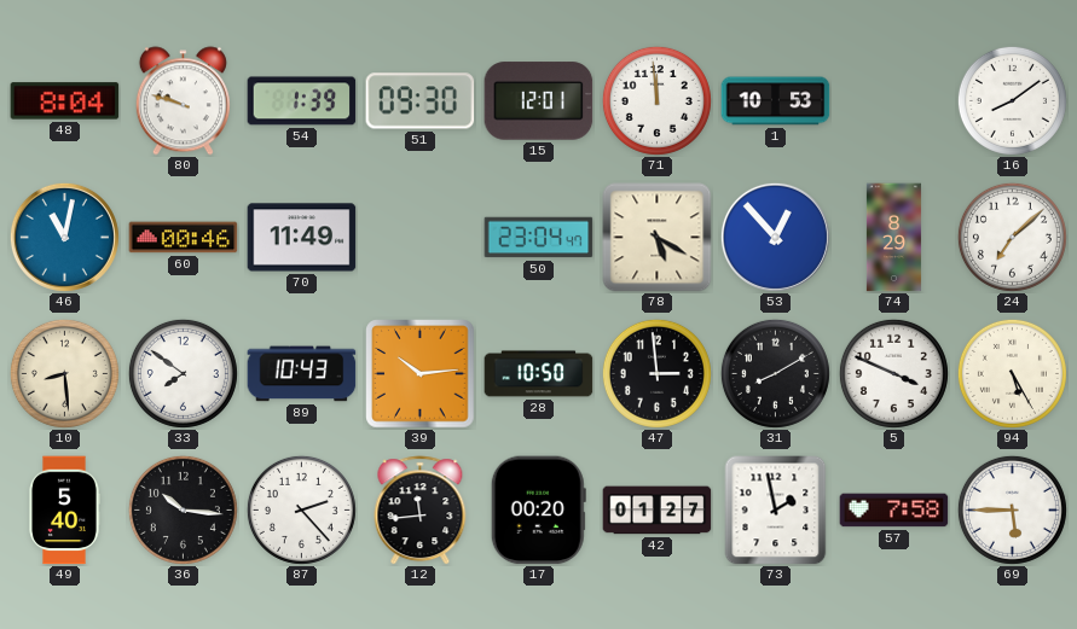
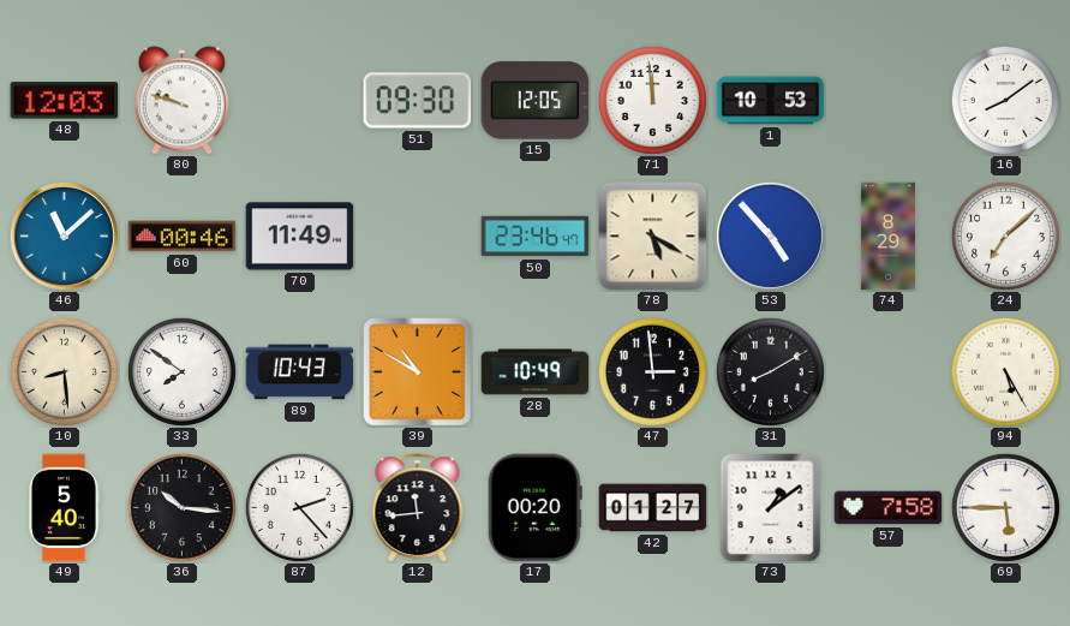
48: 8:04 -> 12:03 (65, 101)
54: 1:39 -> none (302, 101)
15: 12:01 -> 12:05 (536, 101)
46: 11:02 -> 11:08 (64, 236)
50: 23:04 -> 23:46 (536, 237)
53: 12:53 -> 4:53 (770, 236)
39: 10:14 -> 10:50 (418, 372)
28: 10:50 -> 10:49 (536, 372)
5: 3:49 -> none (893, 373)
73: 1:58 -> 1:09 (771, 508)
